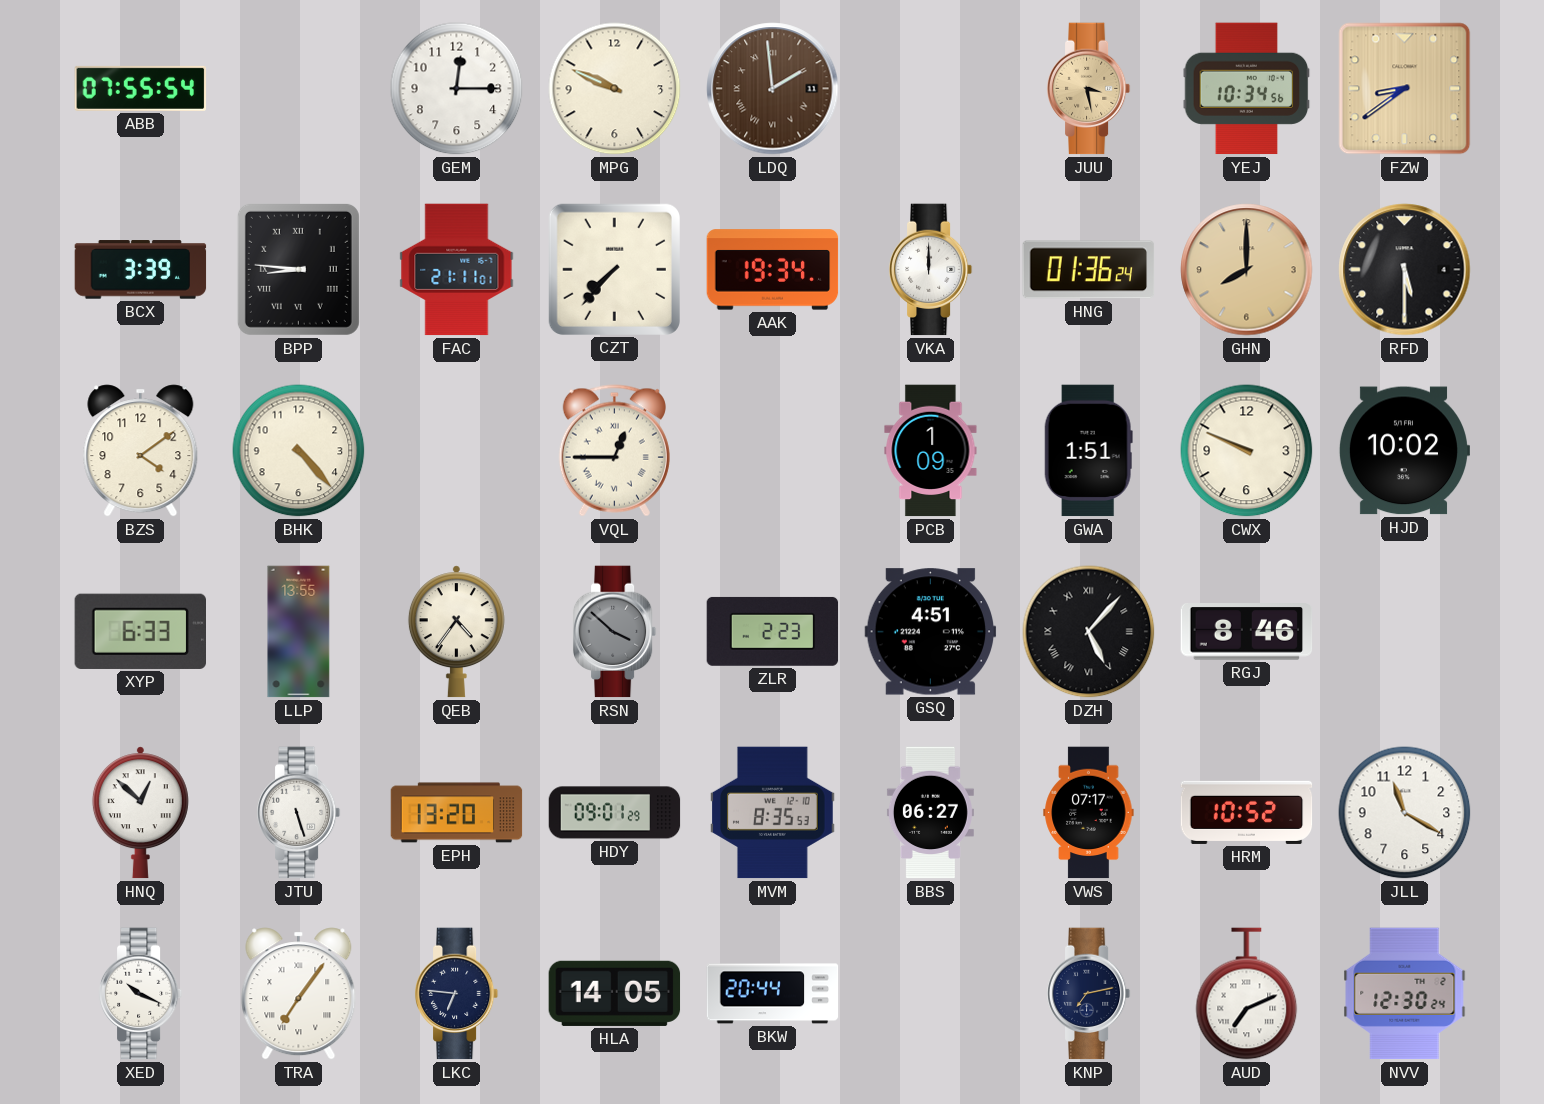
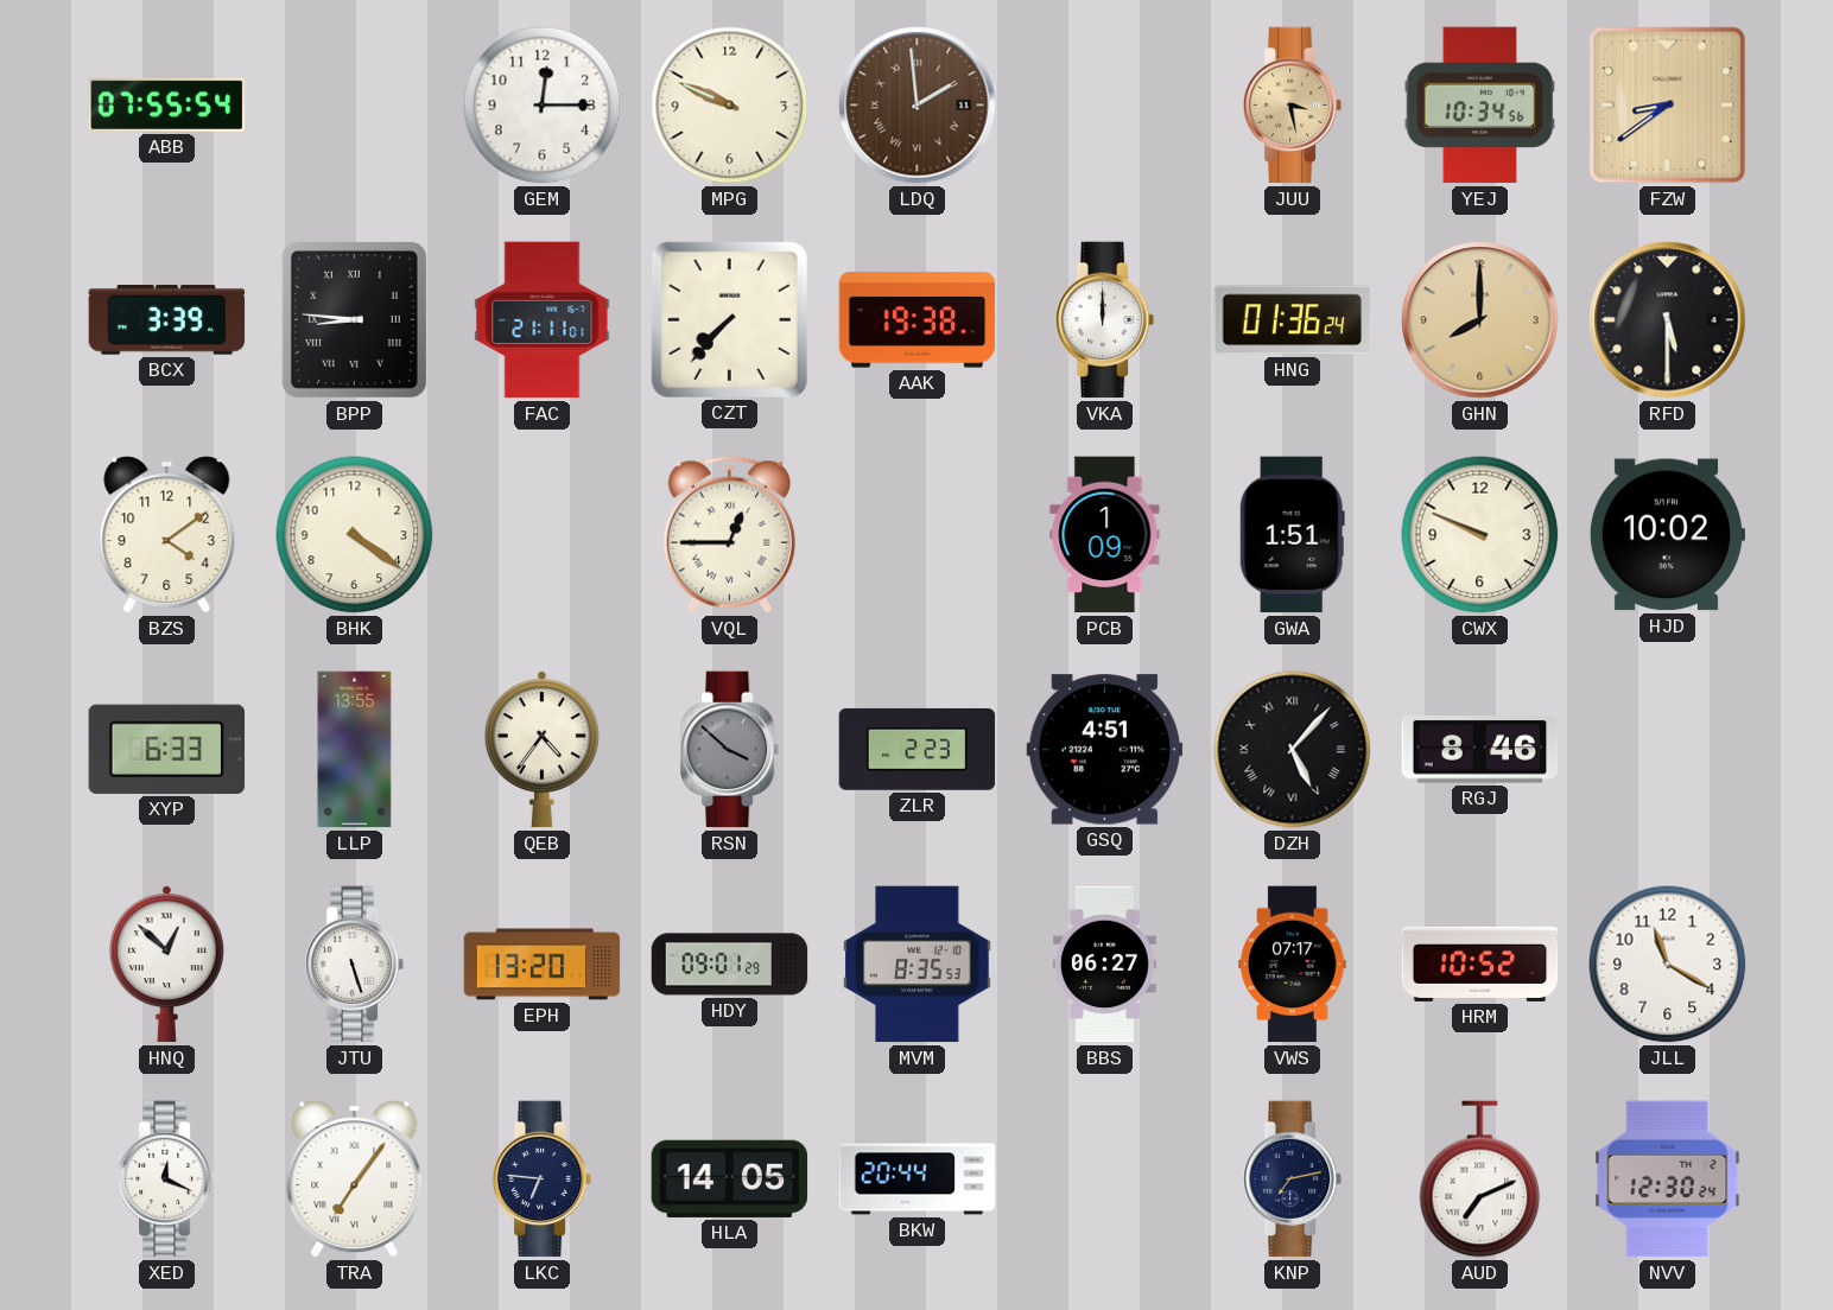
AAK: 19:34 -> 19:38 (918, 320)
BHK: 4:23 -> 4:21 (355, 535)
XED: 10:19 -> 12:19 (167, 1179)
